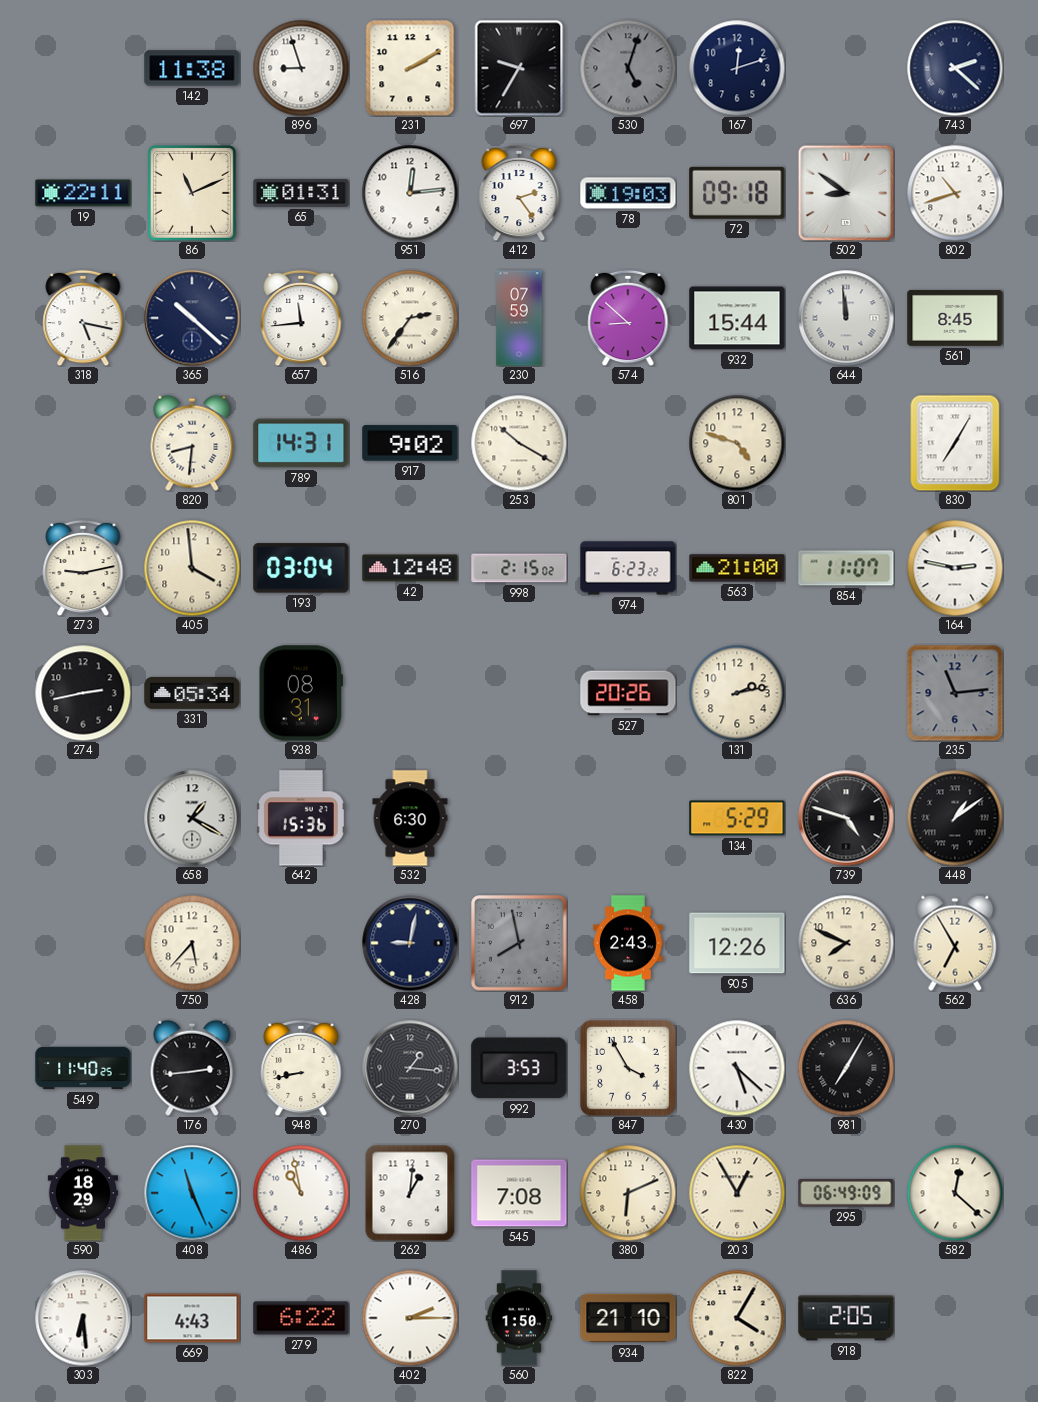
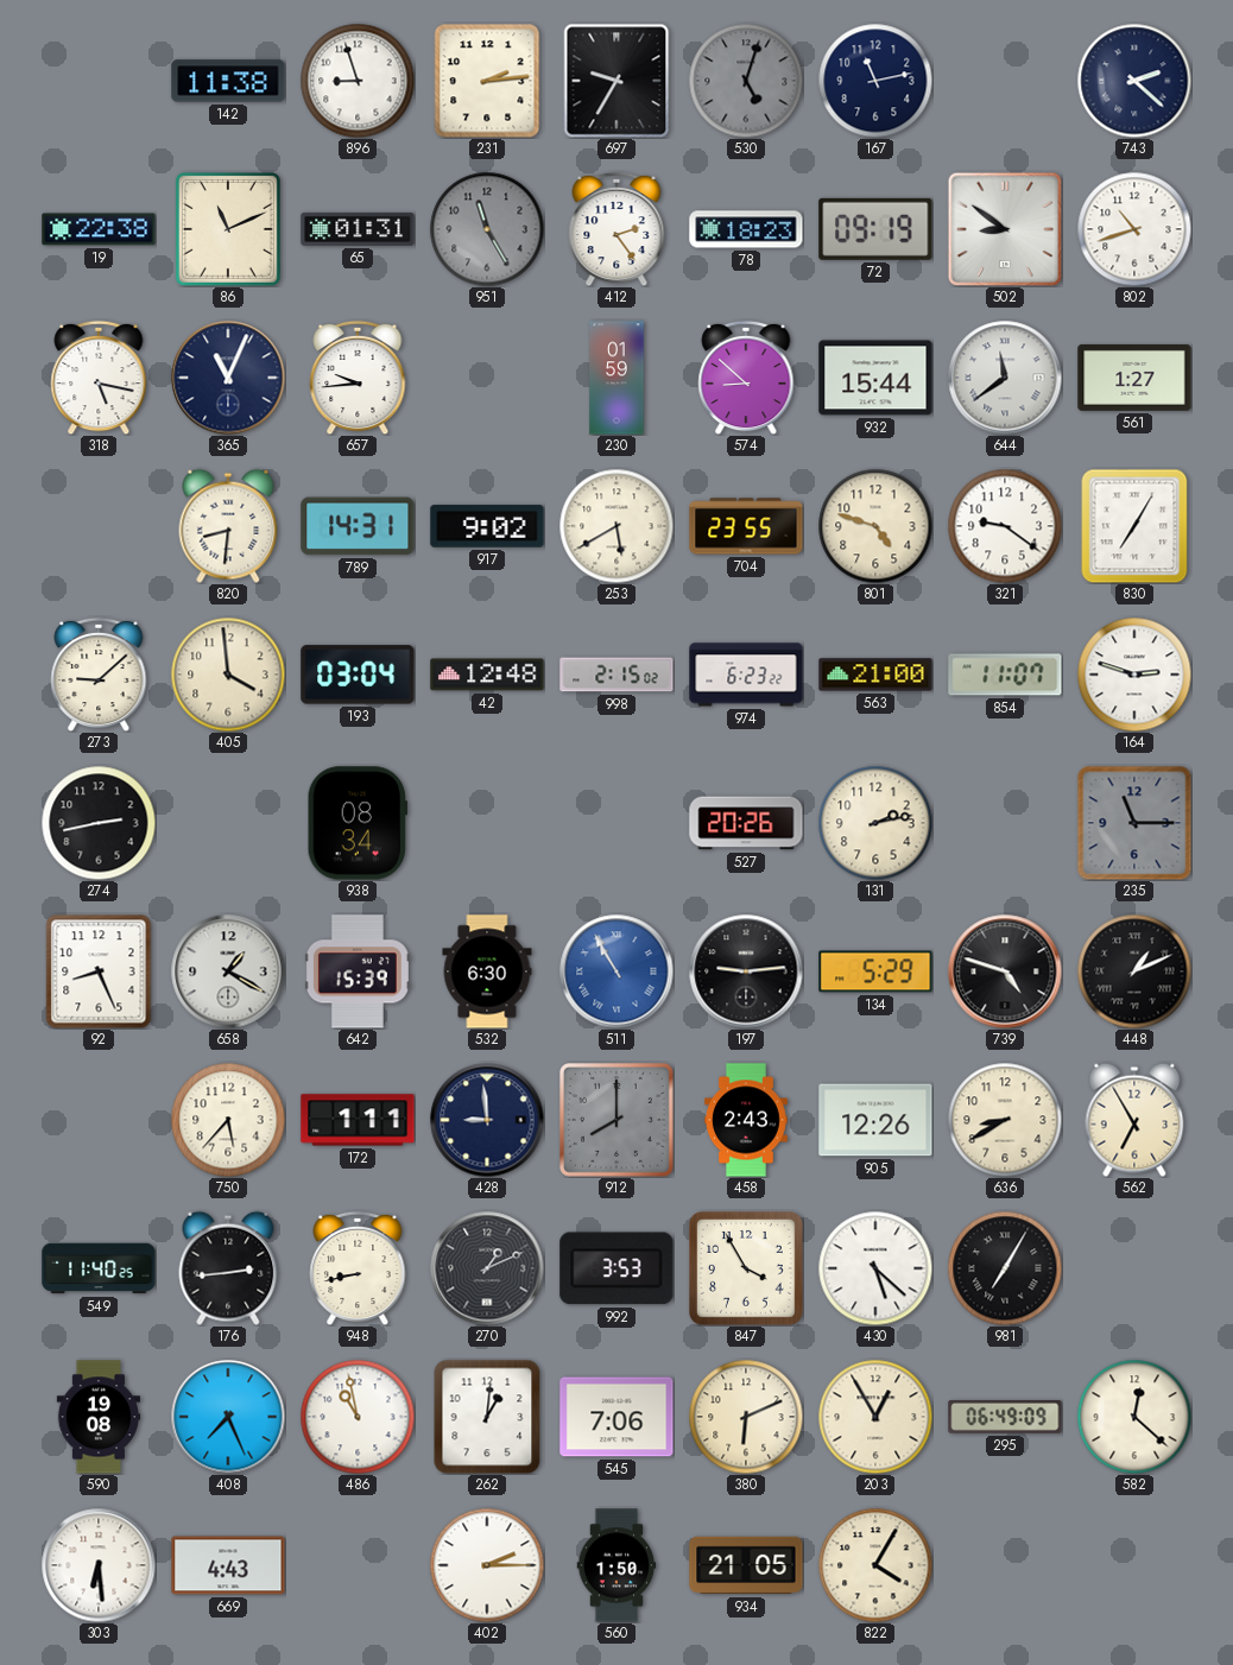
231: 2:10 -> 2:14 (487, 81)
167: 12:12 -> 11:13 (875, 81)
19: 22:11 -> 22:38 (99, 229)
951: 12:14 -> 11:25 (487, 229)
951 dial: white -> grey (487, 229)
78: 19:03 -> 18:23 (746, 229)
72: 09:18 -> 09:19 (875, 229)
365: 10:22 -> 11:04 (228, 378)
657: 11:44 -> 9:44 (358, 378)
516: 2:36 -> none (410, 318)
230: 07:59 -> 01:59 (616, 378)
644: 11:59 -> 11:39 (1005, 378)
561: 8:45 -> 1:27 (1134, 378)
253: 10:20 -> 5:40 (616, 526)
704: none -> 23:55 (746, 526)
321: none -> 9:21 (1005, 526)
273: 9:13 -> 9:08 (99, 675)
164: 2:47 -> 2:48 (1134, 675)
331: 05:34 -> none (192, 693)
938: 08:31 -> 08:34 (358, 823)
235: 11:14 -> 11:15 (1134, 823)
92: none -> 8:26 (99, 971)
642: 15:36 -> 15:39 (358, 971)
511: none -> 10:55 (616, 971)
197: none -> 9:14 (746, 971)
448: 1:09 -> 1:11 (1134, 971)
172: none -> 1:11 (358, 1120)
428: 9:02 -> 8:59 (487, 1120)
912: 7:58 -> 8:00 (618, 1121)
636: 7:49 -> 8:40 (1005, 1120)
270: 1:16 -> 1:11 (487, 1268)
590: 18:29 -> 19:08 (97, 1417)
408: 11:26 -> 7:26 (228, 1417)
545: 7:08 -> 7:06 (616, 1417)
279: 6:22 -> none (301, 1318)
934: 21:10 -> 21:05 (746, 1565)
918: 2:05 -> none (846, 1318)
